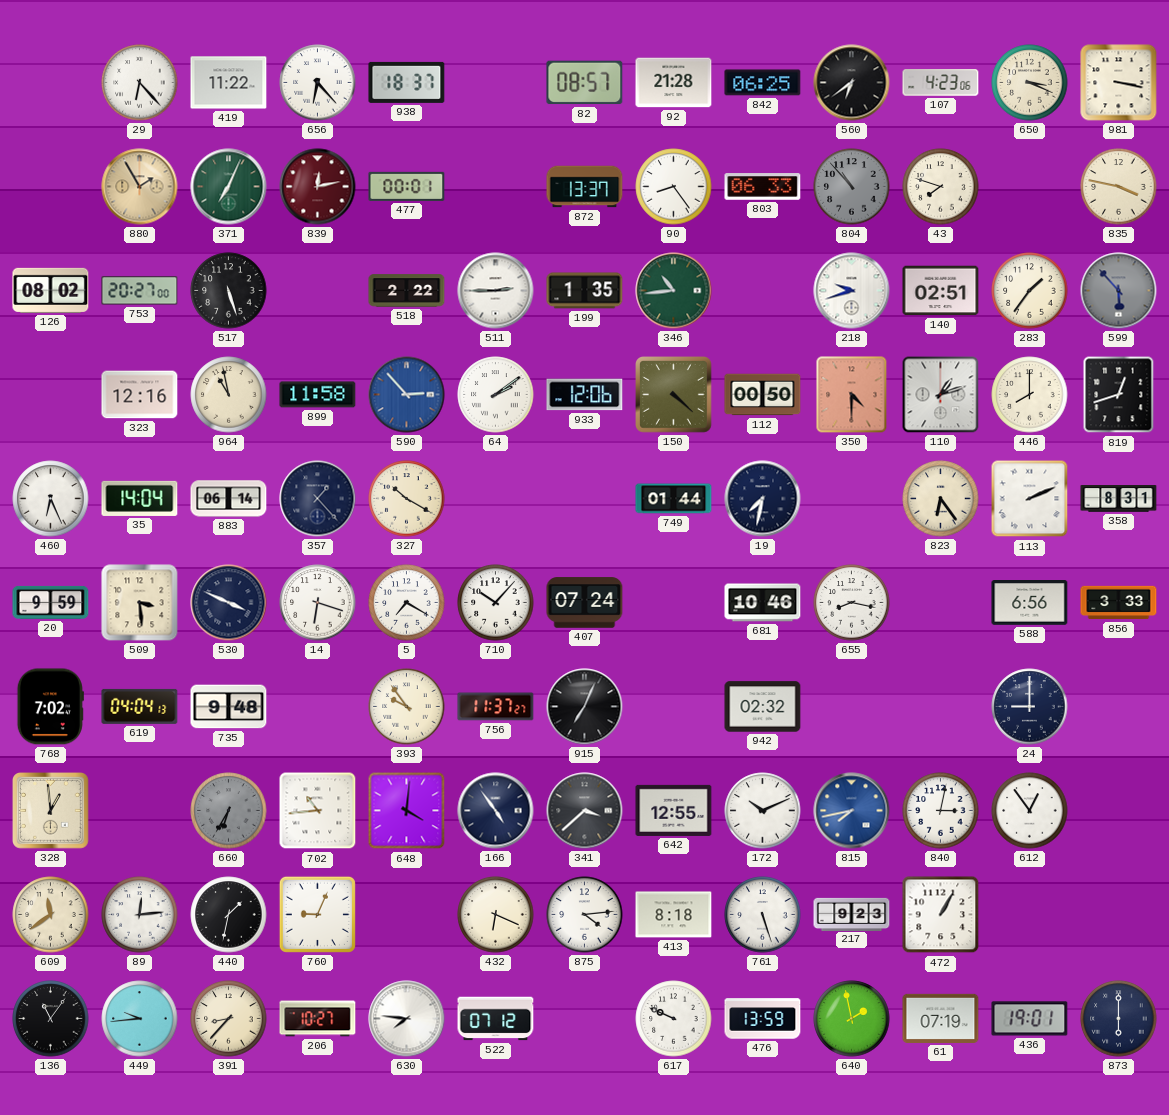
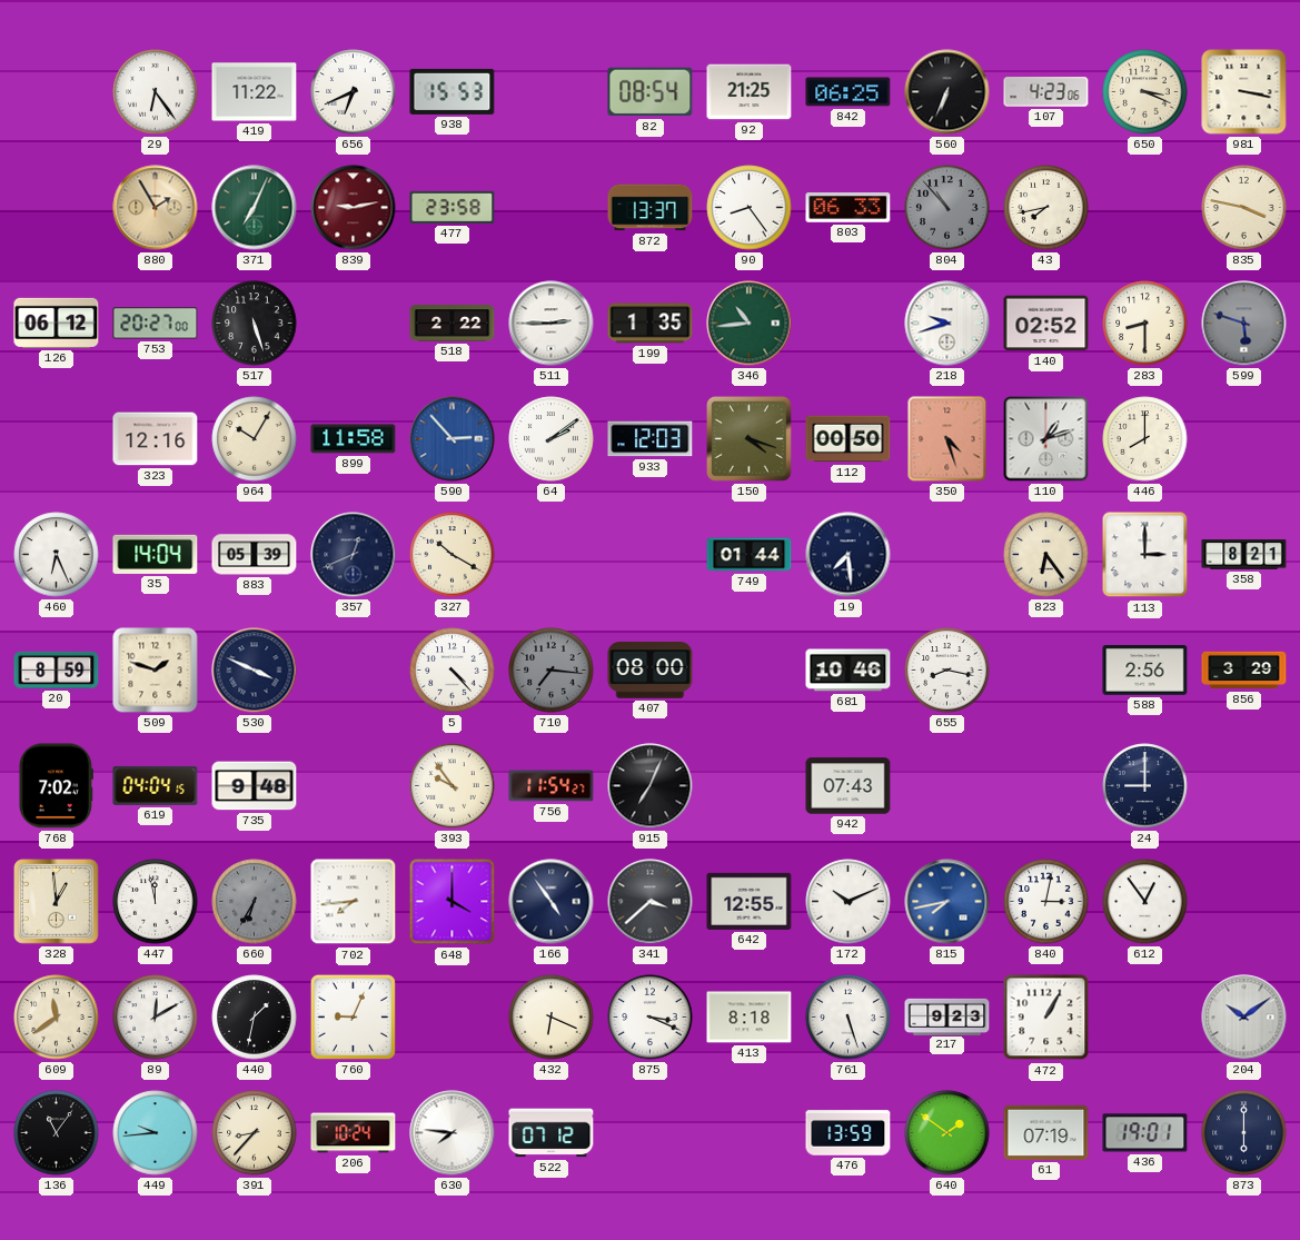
29: 6:23 -> 6:24 (156, 92)
656: 6:23 -> 6:41 (354, 92)
938: 18:37 -> 15:53 (453, 91)
82: 08:57 -> 08:54 (651, 92)
92: 21:28 -> 21:25 (750, 92)
560: 6:39 -> 6:34 (947, 92)
839: 12:13 -> 9:13 (354, 208)
477: 00:01 -> 23:58 (453, 207)
43: 7:48 -> 7:43 (1046, 208)
126: 08:02 -> 06:12 (57, 323)
140: 02:51 -> 02:52 (1046, 324)
283: 1:36 -> 8:30 (1145, 324)
599: 5:53 -> 5:48 (1244, 324)
964: 10:58 -> 10:05 (255, 439)
933: 12:06 -> 12:03 (651, 439)
150: 4:22 -> 4:18 (750, 439)
350: 4:30 -> 4:27 (947, 439)
819: 12:42 -> none (1119, 395)
883: 06:14 -> 05:39 (255, 555)
357: 1:23 -> 12:41 (354, 555)
19: 7:32 -> 7:29 (849, 555)
113: 2:11 -> 3:00 (1145, 555)
358: 8:31 -> 8:21 (1244, 555)
20: 9:59 -> 8:59 (57, 669)
509: 3:29 -> 1:48 (156, 671)
14: 6:18 -> none (318, 603)
5: 7:20 -> 4:23 (453, 671)
710: 10:07 -> 7:16 (552, 671)
710 dial: white -> grey (552, 671)
407: 07:24 -> 08:00 (651, 671)
588: 6:56 -> 2:56 (1145, 671)
856: 3:33 -> 3:29 (1244, 671)
619: 04:04:13 -> 04:04:15 (156, 785)
756: 11:37 -> 11:54 (552, 786)
942: 02:32 -> 07:43 (849, 786)
447: none -> 11:58 (156, 902)
702: 10:44 -> 7:44 (354, 902)
648: 4:01 -> 4:00 (453, 902)
89: 12:14 -> 12:10 (156, 1018)
875: 4:14 -> 3:19 (651, 1018)
204: none -> 10:09 (1244, 1018)
206: 10:27 -> 10:24 (354, 1133)
617: 9:49 -> none (674, 1019)
640: 1:58 -> 1:51 (947, 1133)
